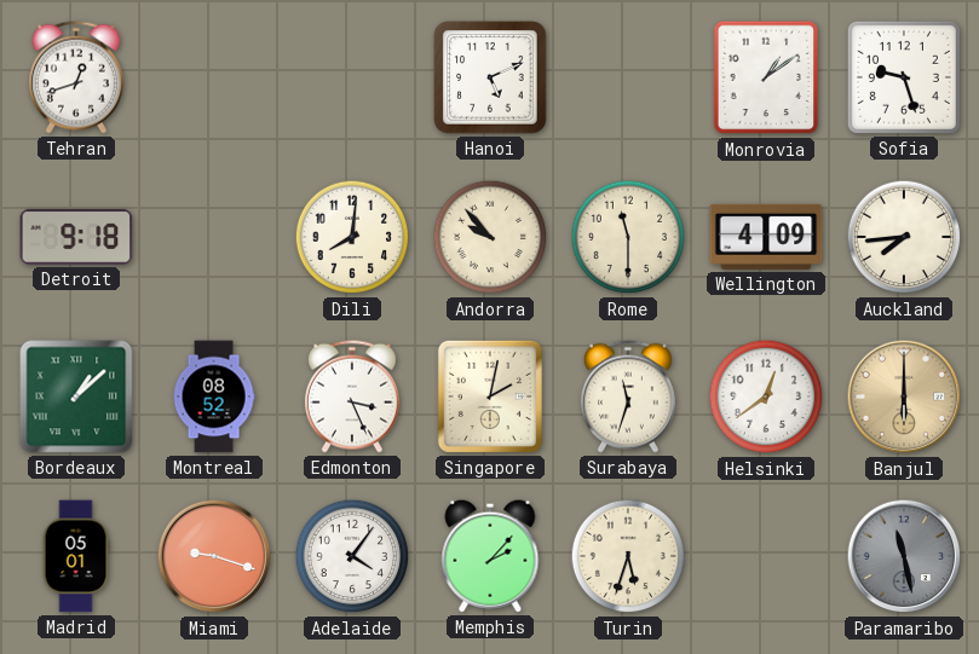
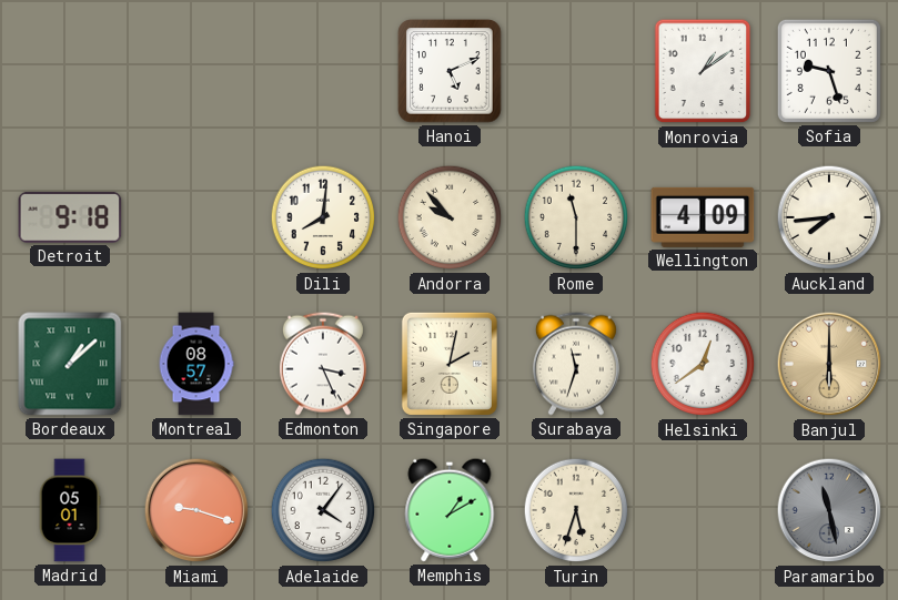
Tehran: 12:42 -> none (76, 77)
Montreal: 08:52 -> 08:57 (196, 364)
Memphis: 2:07 -> 1:10 (450, 510)
